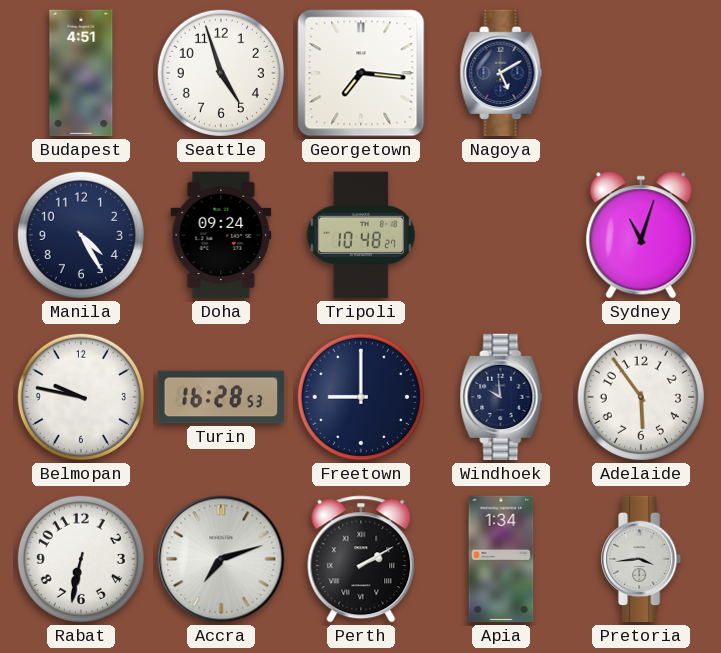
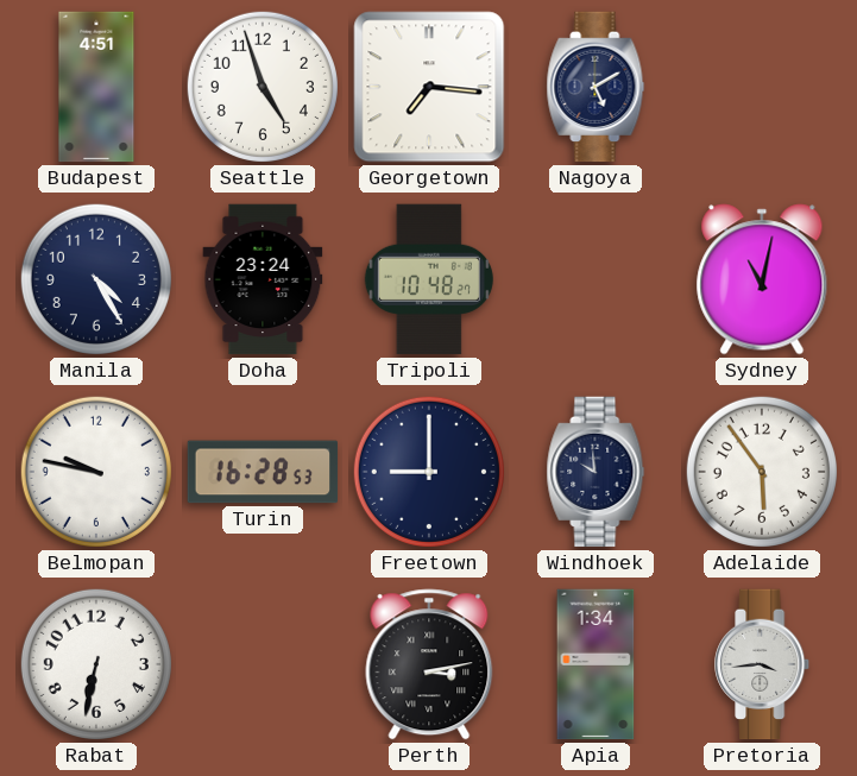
Doha: 09:24 -> 23:24 (263, 279)
Sydney: 11:03 -> 11:02 (762, 279)
Accra: 7:12 -> none (221, 559)
Perth: 2:10 -> 3:13 (429, 664)
